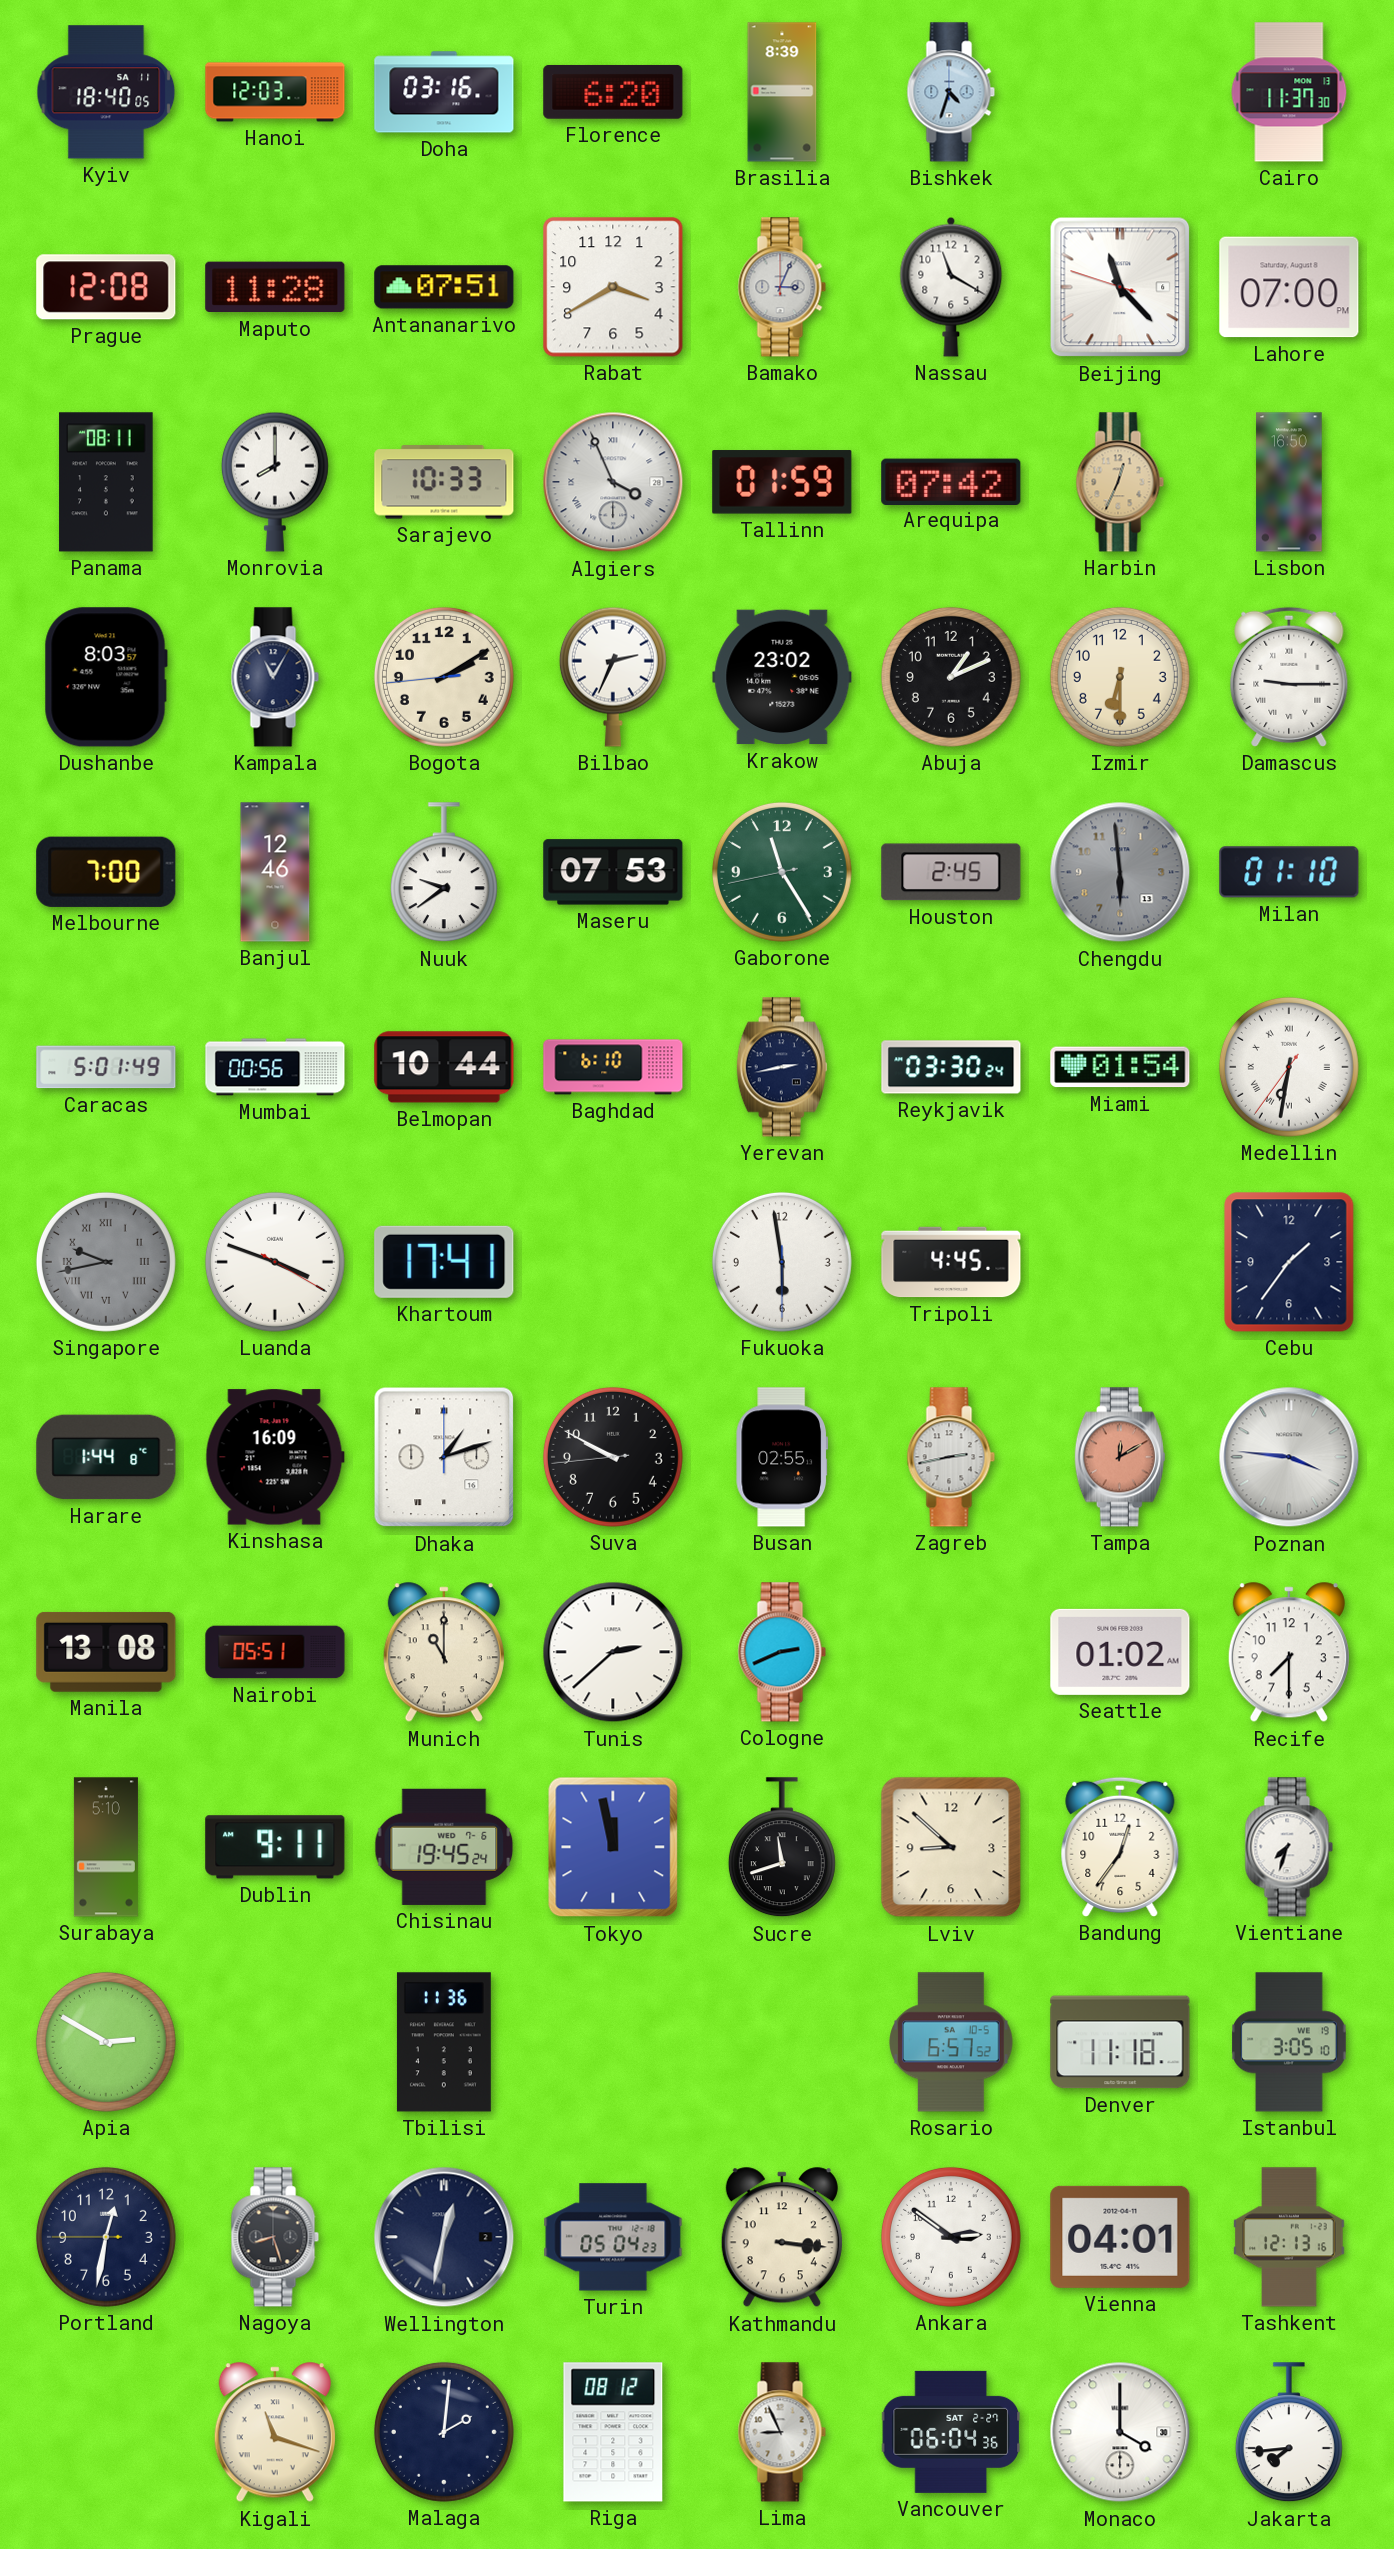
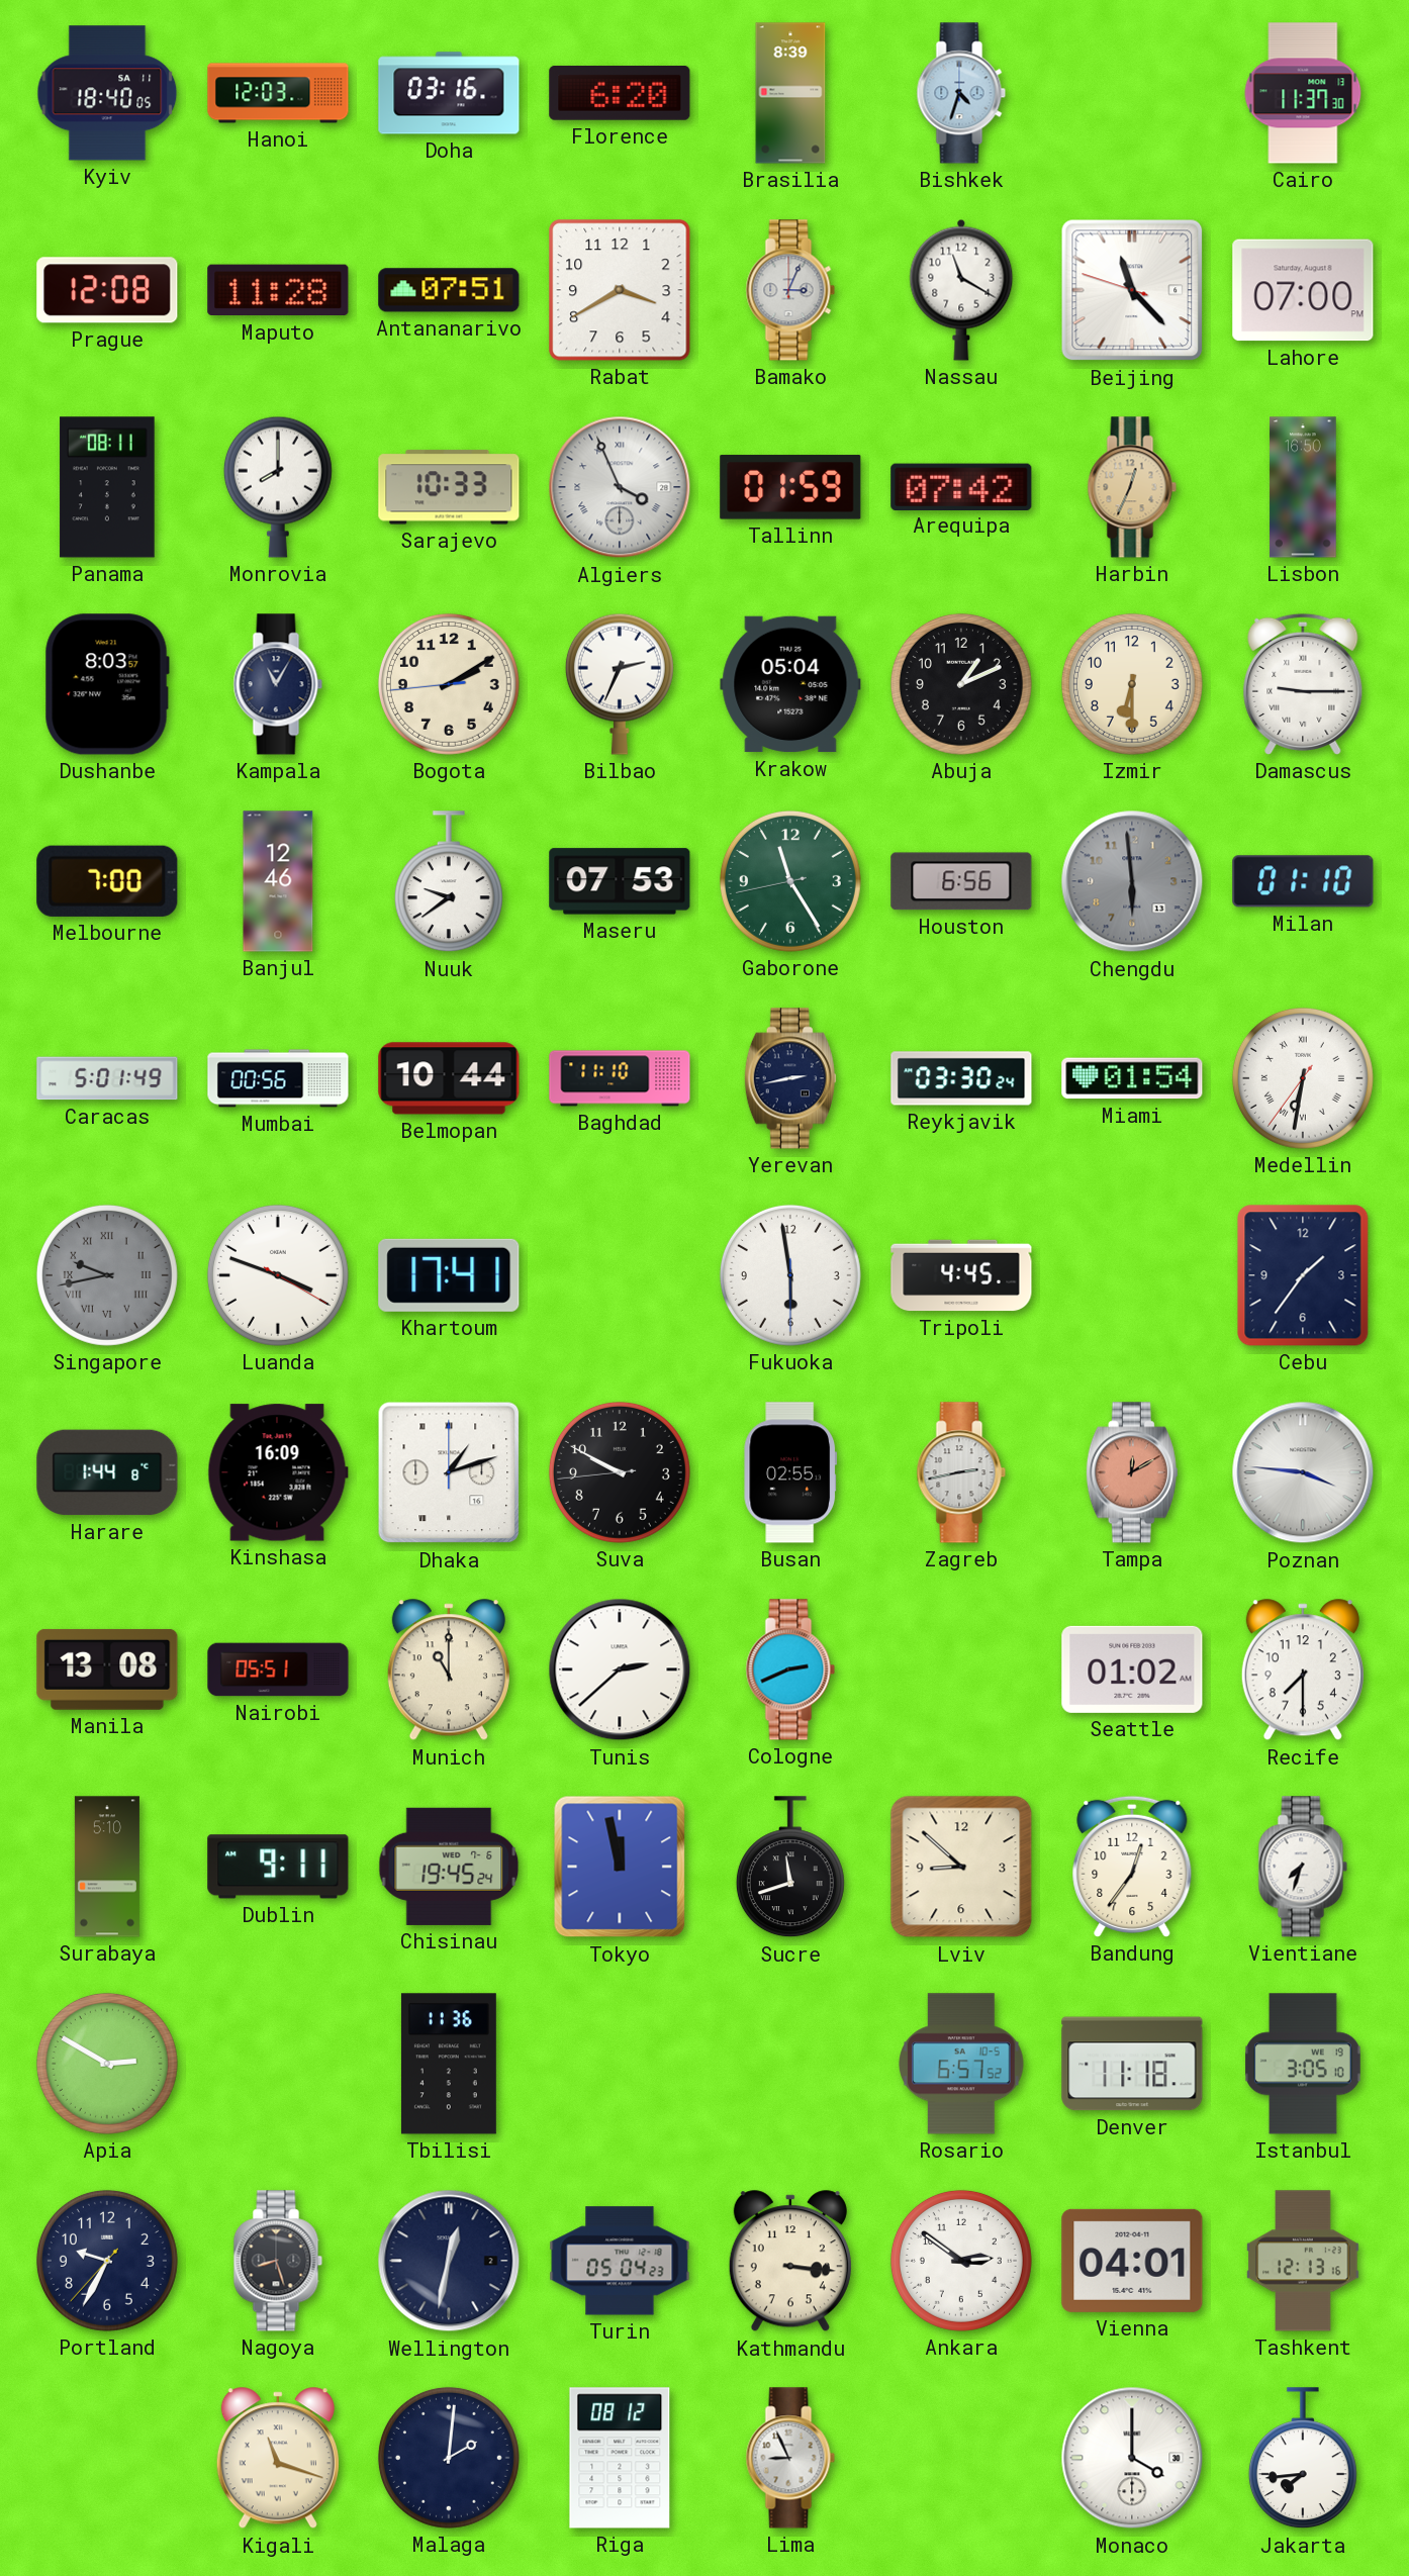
Krakow: 23:02 -> 05:04 (790, 684)
Houston: 2:45 -> 6:56 (961, 881)
Baghdad: 6:10 -> 11:10 (620, 1078)
Portland: 12:31 -> 9:34 (107, 2261)
Vancouver: 06:04 -> none (950, 2432)
